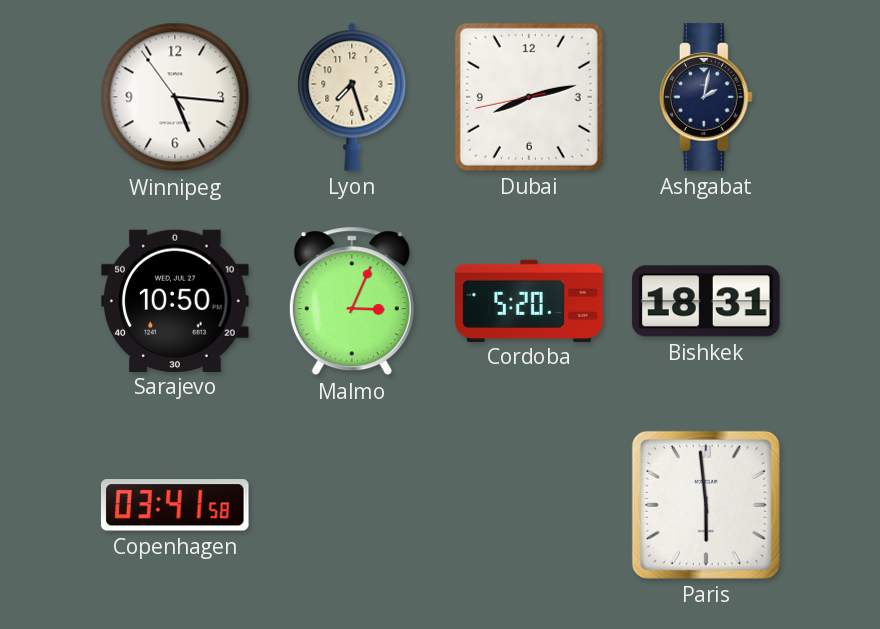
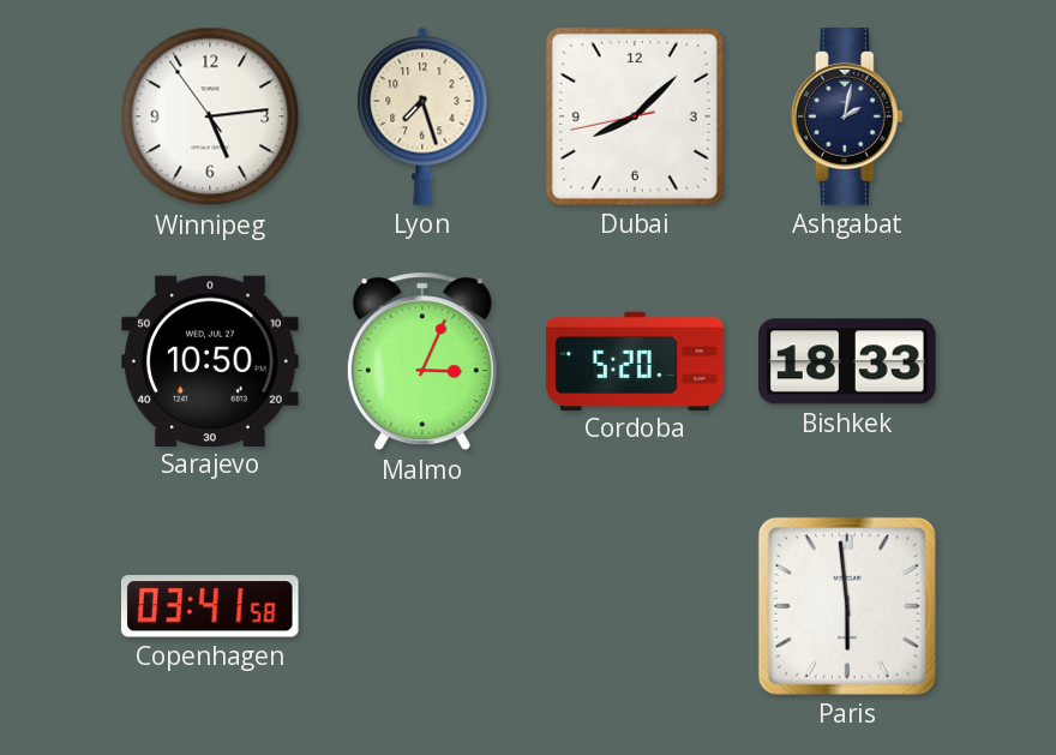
Winnipeg: 5:15 -> 5:13 (210, 116)
Dubai: 8:12 -> 8:07 (635, 116)
Bishkek: 18:31 -> 18:33 (847, 361)
